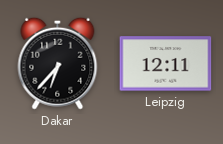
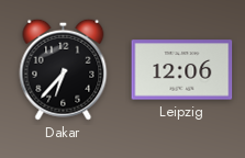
Leipzig: 12:11 -> 12:06 (182, 70)
